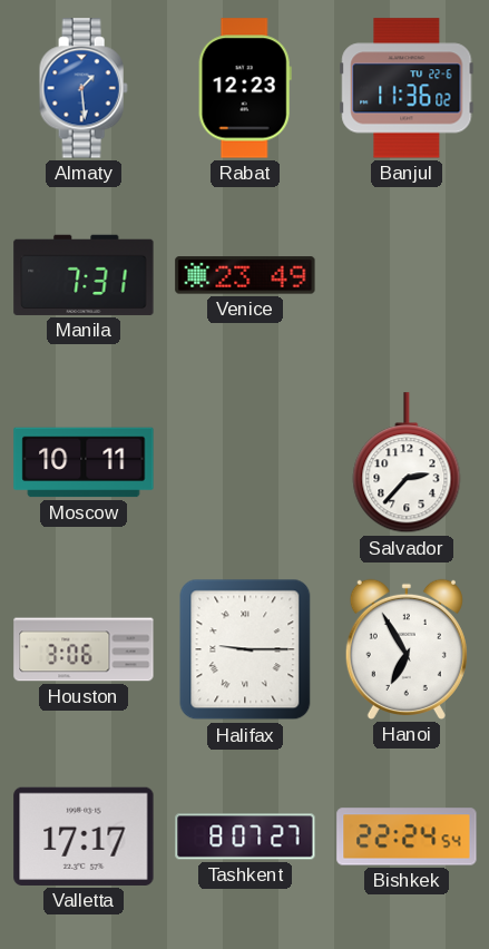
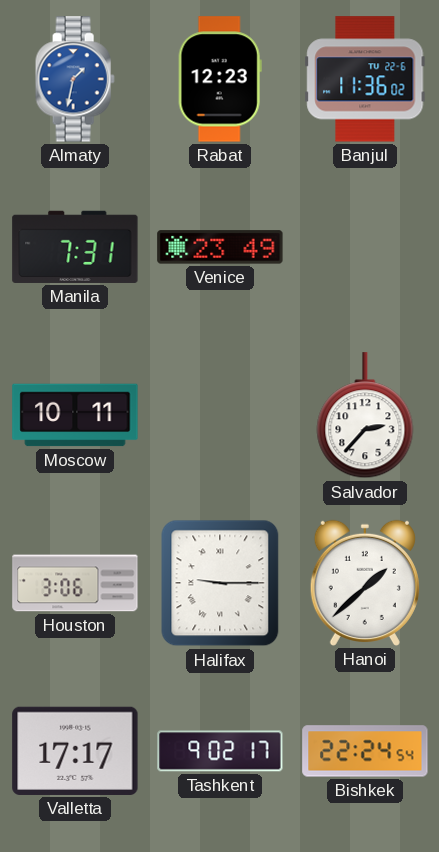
Almaty: 1:29 -> 1:32 (75, 79)
Hanoi: 6:55 -> 1:38 (365, 583)
Tashkent: 8:07 -> 9:02 (220, 751)
